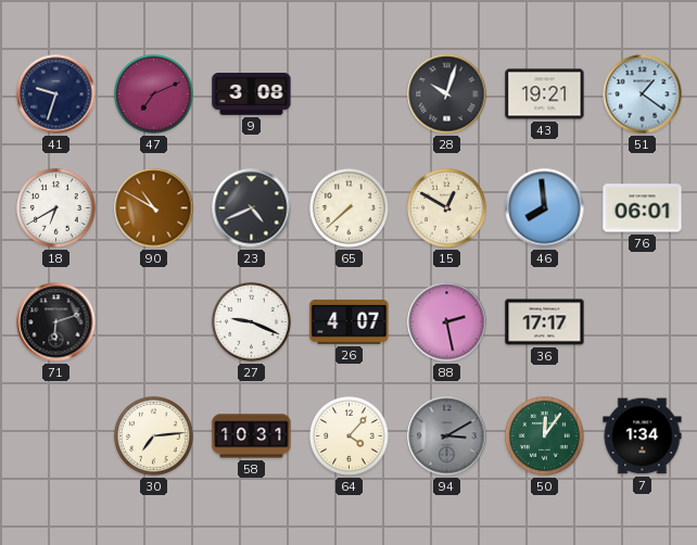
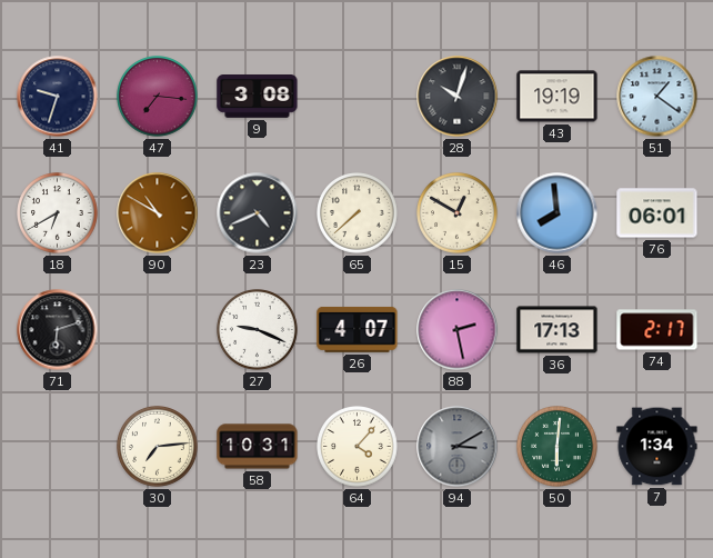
47: 7:11 -> 7:16 (158, 97)
43: 19:21 -> 19:19 (558, 97)
36: 17:17 -> 17:13 (558, 330)
74: none -> 2:17 (657, 330)
50: 12:06 -> 6:01 (558, 447)
